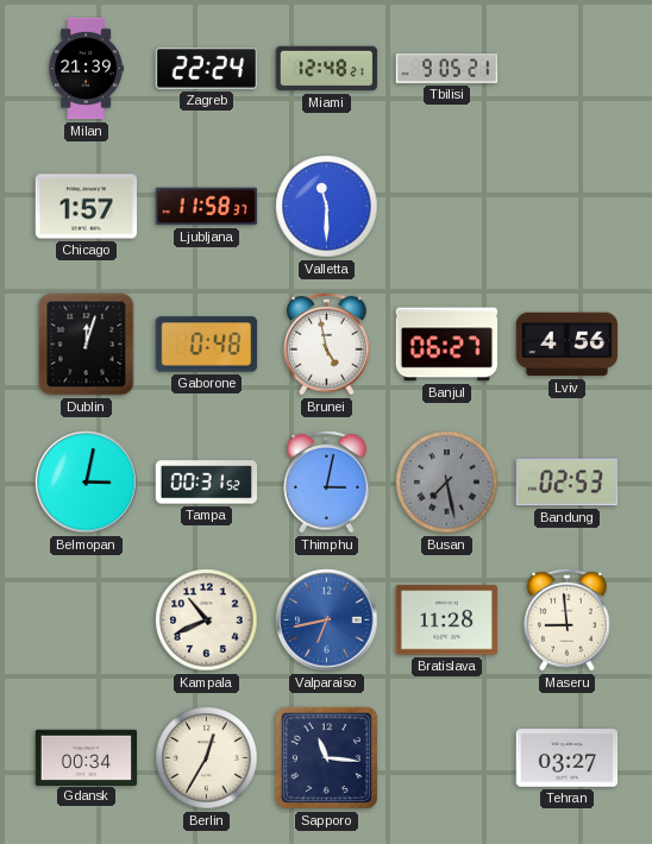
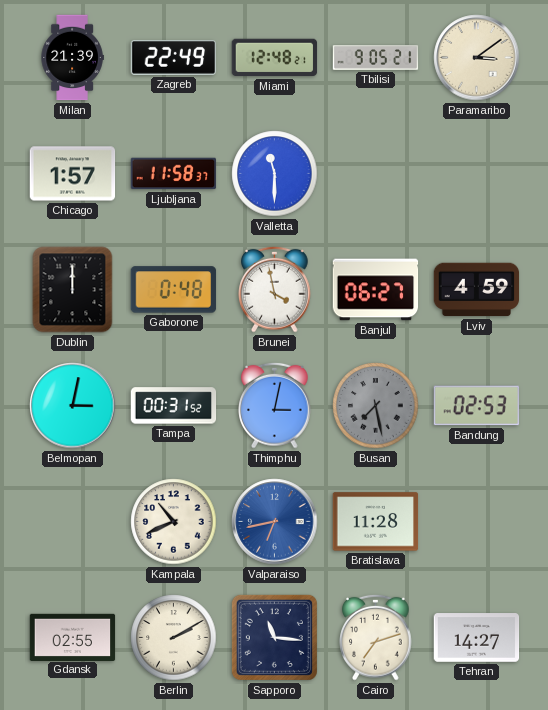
Zagreb: 22:24 -> 22:49 (174, 57)
Paramaribo: none -> 3:09 (477, 58)
Dublin: 12:03 -> 12:00 (73, 290)
Brunei: 4:58 -> 3:58 (275, 289)
Lviv: 4:56 -> 4:59 (477, 290)
Maseru: 8:59 -> none (568, 619)
Gdansk: 00:34 -> 02:55 (73, 637)
Berlin: 12:35 -> 2:10 (174, 638)
Cairo: none -> 7:12 (376, 637)
Tehran: 03:27 -> 14:27 (477, 638)
